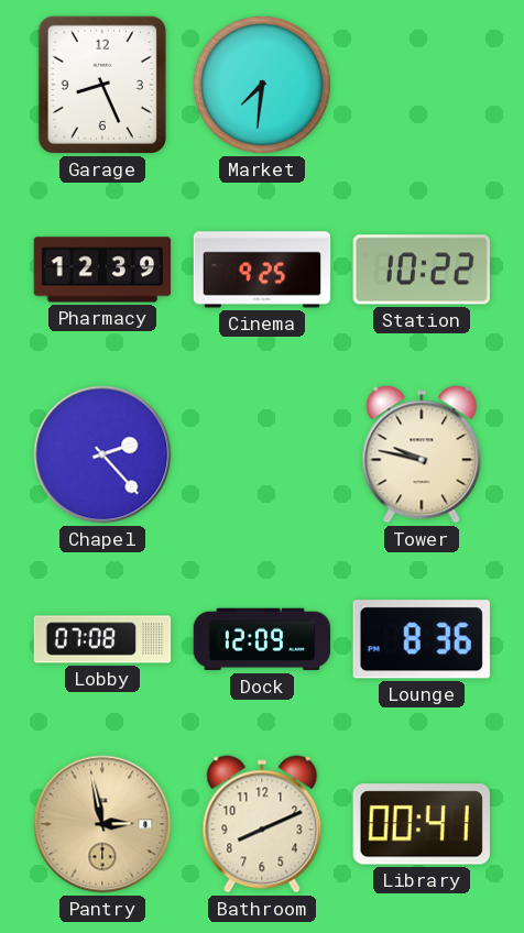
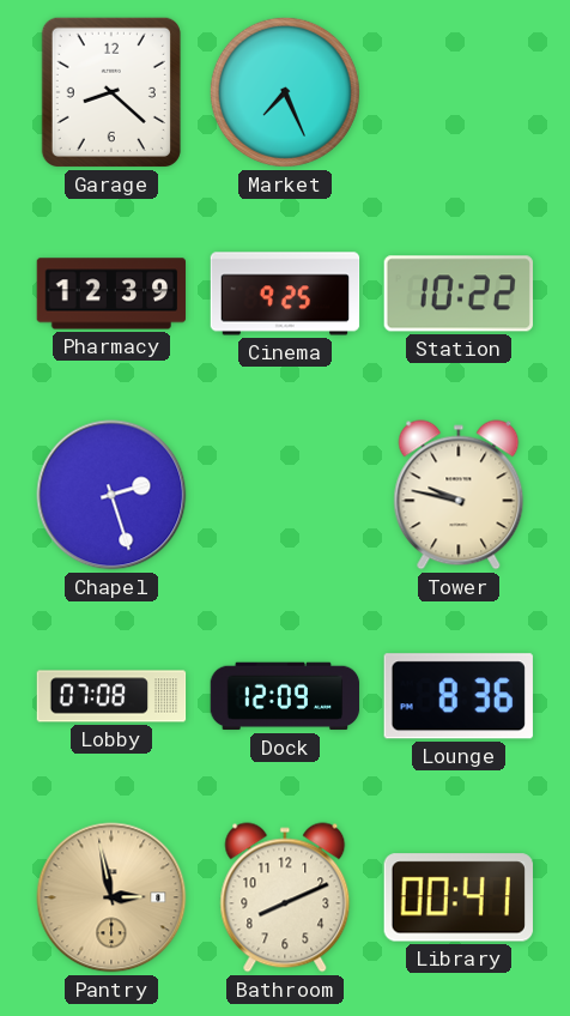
Garage: 8:26 -> 8:22 (111, 92)
Market: 7:31 -> 7:26 (285, 92)
Chapel: 2:23 -> 2:27 (111, 495)
